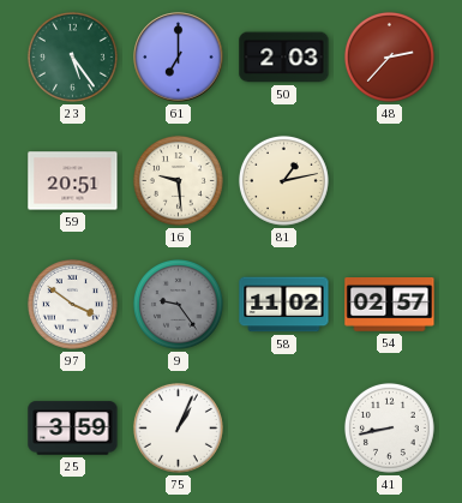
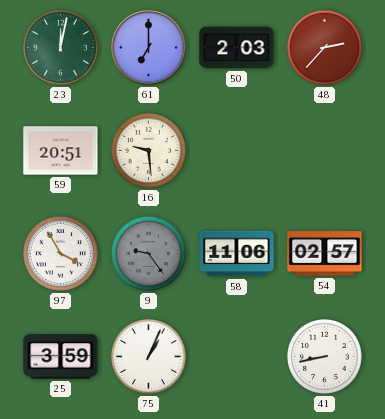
23: 5:24 -> 12:02 (60, 47)
81: 1:13 -> none (283, 180)
97: 3:51 -> 3:55 (60, 253)
58: 11:02 -> 11:06 (237, 254)
